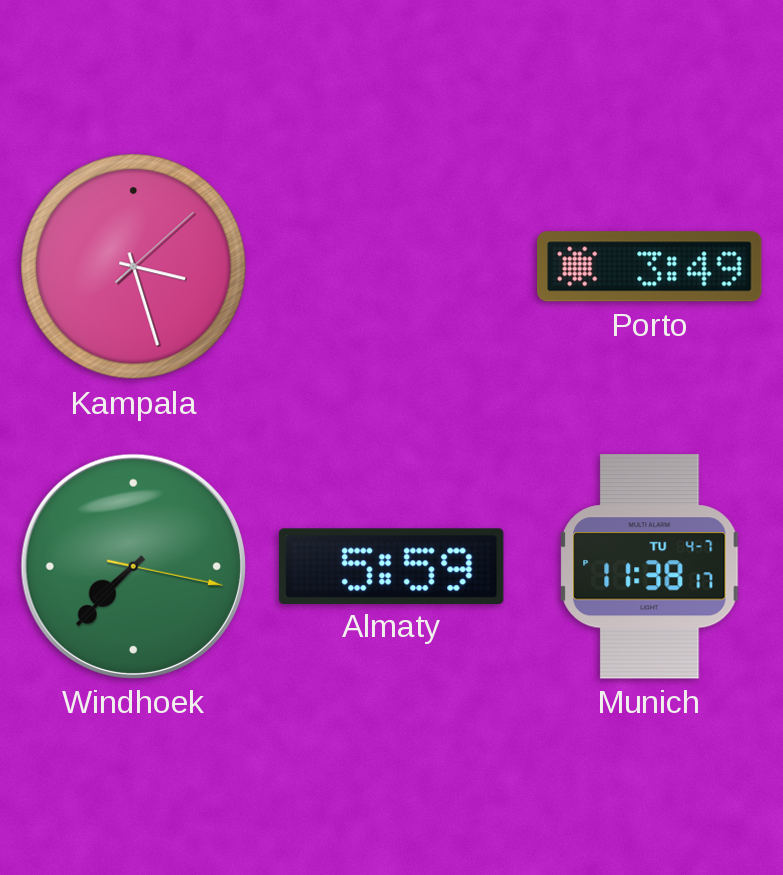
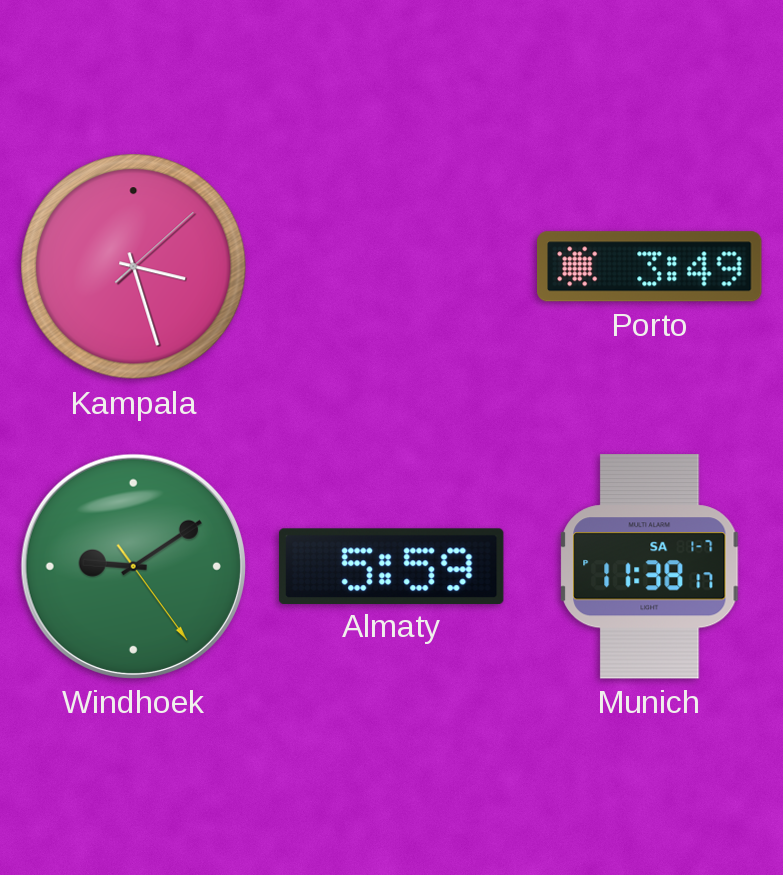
Windhoek: 7:37 -> 9:09 (133, 566)
Munich date: TU 4-7 -> SA 1-7 (650, 567)
